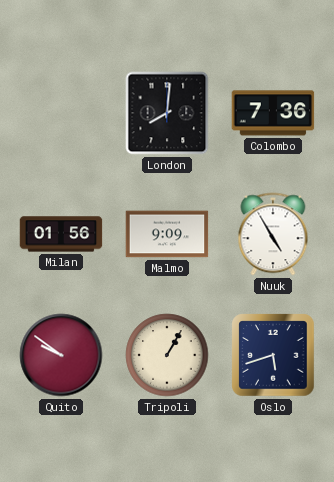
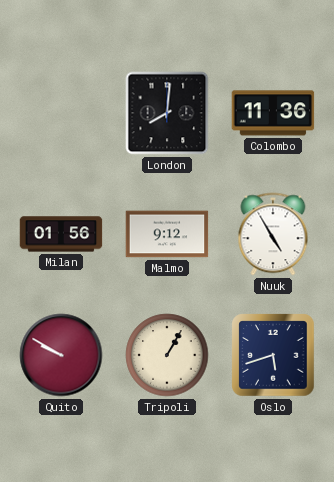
Colombo: 7:36 -> 11:36 (273, 113)
Malmo: 9:09 -> 9:12 (167, 234)
Quito: 9:51 -> 9:50 (61, 355)
